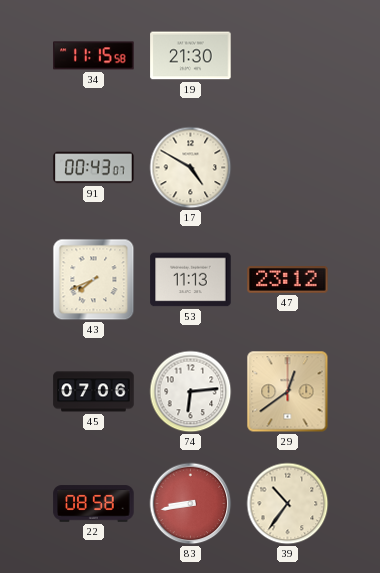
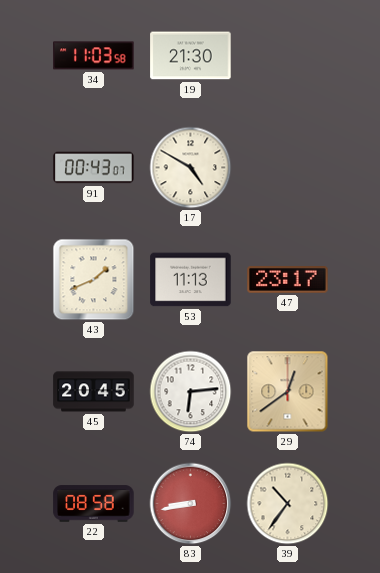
34: 11:15 -> 11:03 (94, 56)
43: 7:41 -> 1:41 (94, 280)
47: 23:12 -> 23:17 (288, 280)
45: 07:06 -> 20:45 (94, 392)
